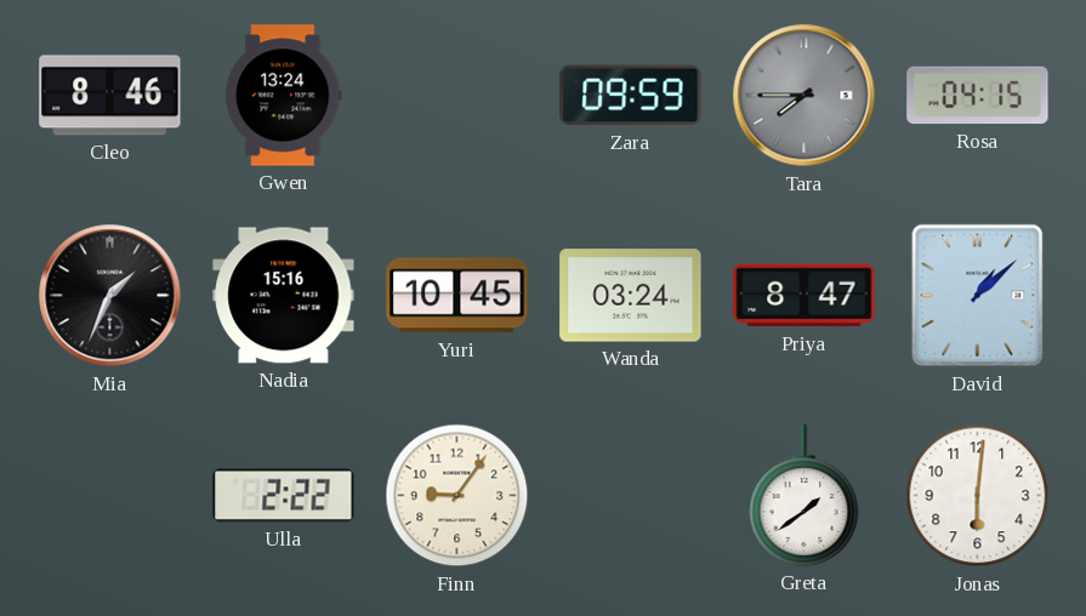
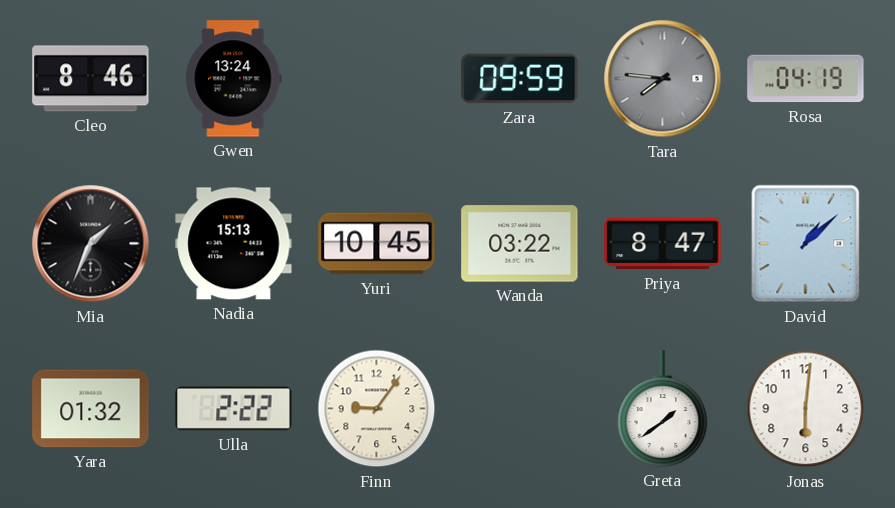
Tara: 7:45 -> 7:46 (663, 79)
Rosa: 04:15 -> 04:19 (806, 79)
Nadia: 15:16 -> 15:13 (234, 244)
Wanda: 03:24 -> 03:22 (520, 244)
Yara: none -> 01:32 (91, 409)
